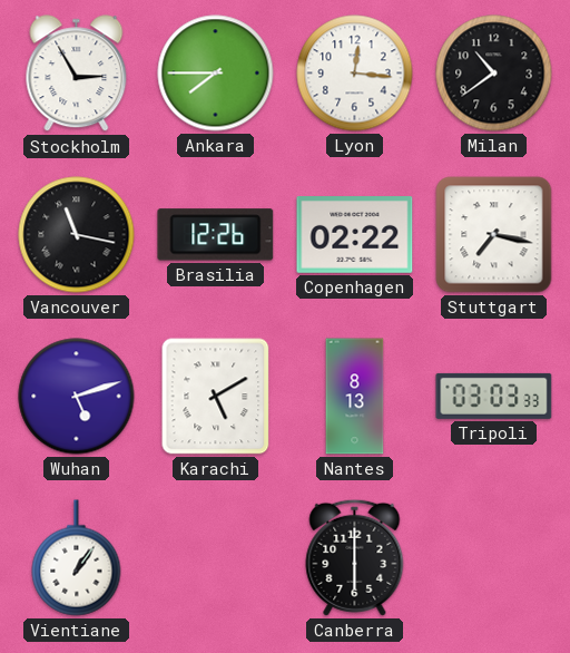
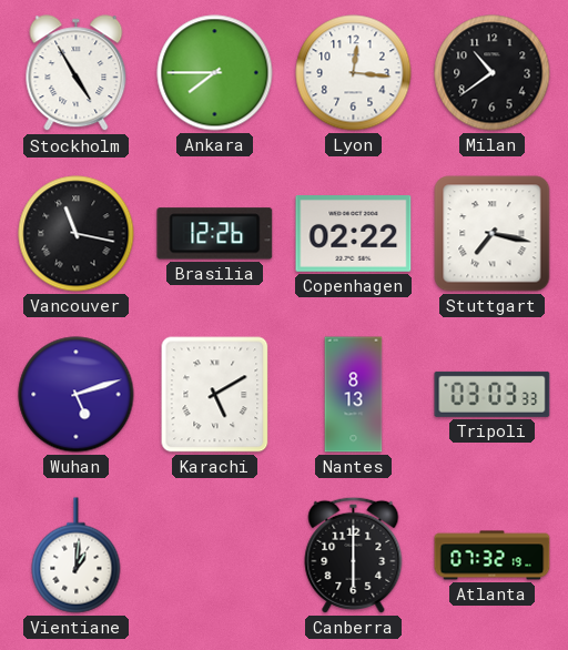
Stockholm: 2:55 -> 4:55 (77, 73)
Vientiane: 1:06 -> 1:01 (77, 556)
Atlanta: none -> 07:32 (493, 556)
